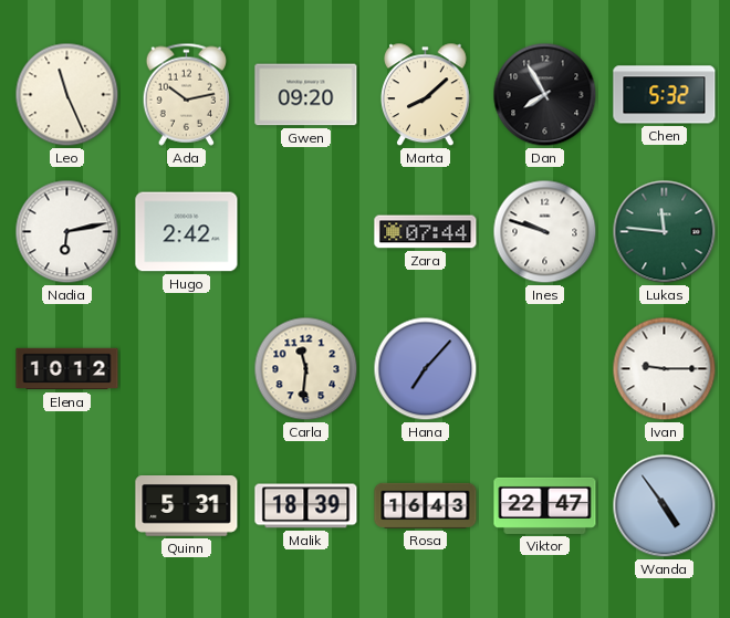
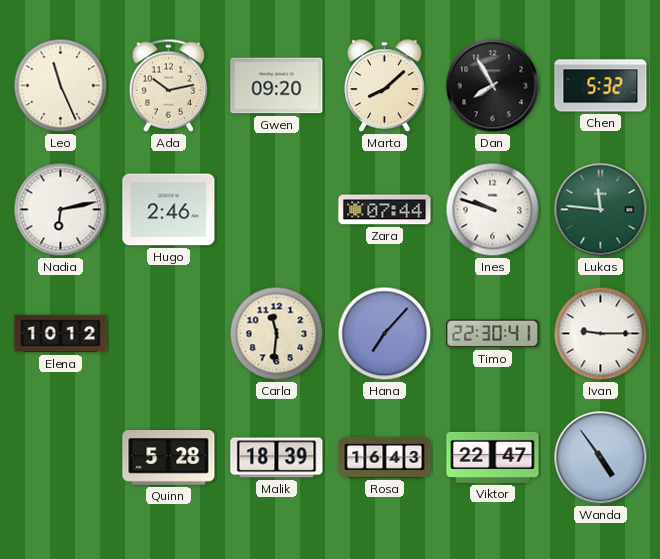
Hugo: 2:42 -> 2:46 (169, 210)
Timo: none -> 22:30 (493, 334)
Quinn: 5:31 -> 5:28 (169, 458)
